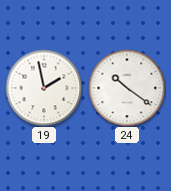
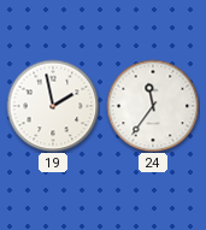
24: 10:21 -> 11:36 (153, 106)
